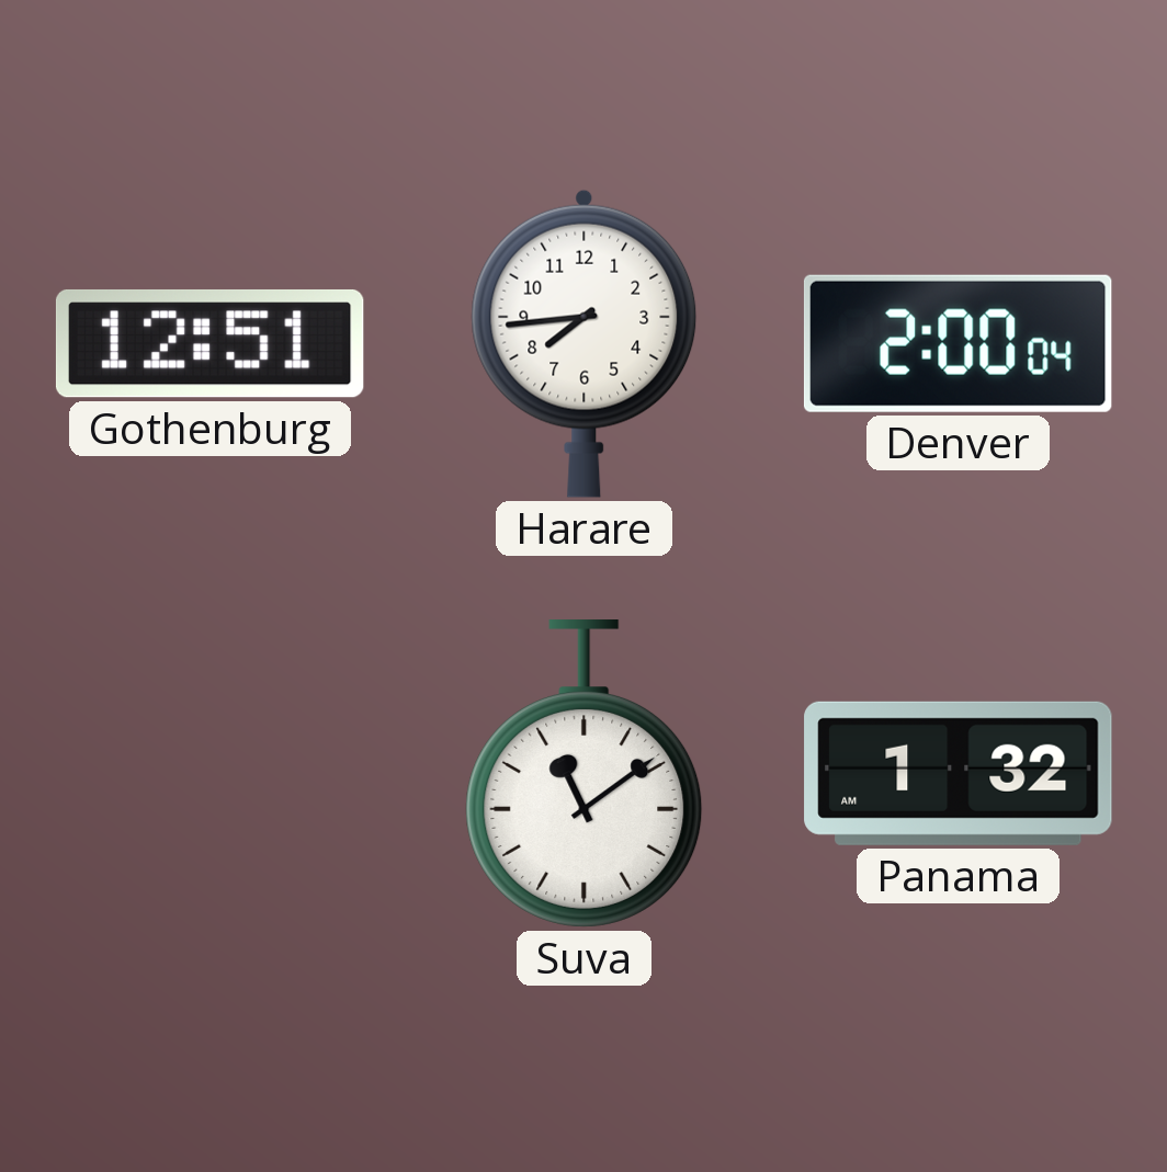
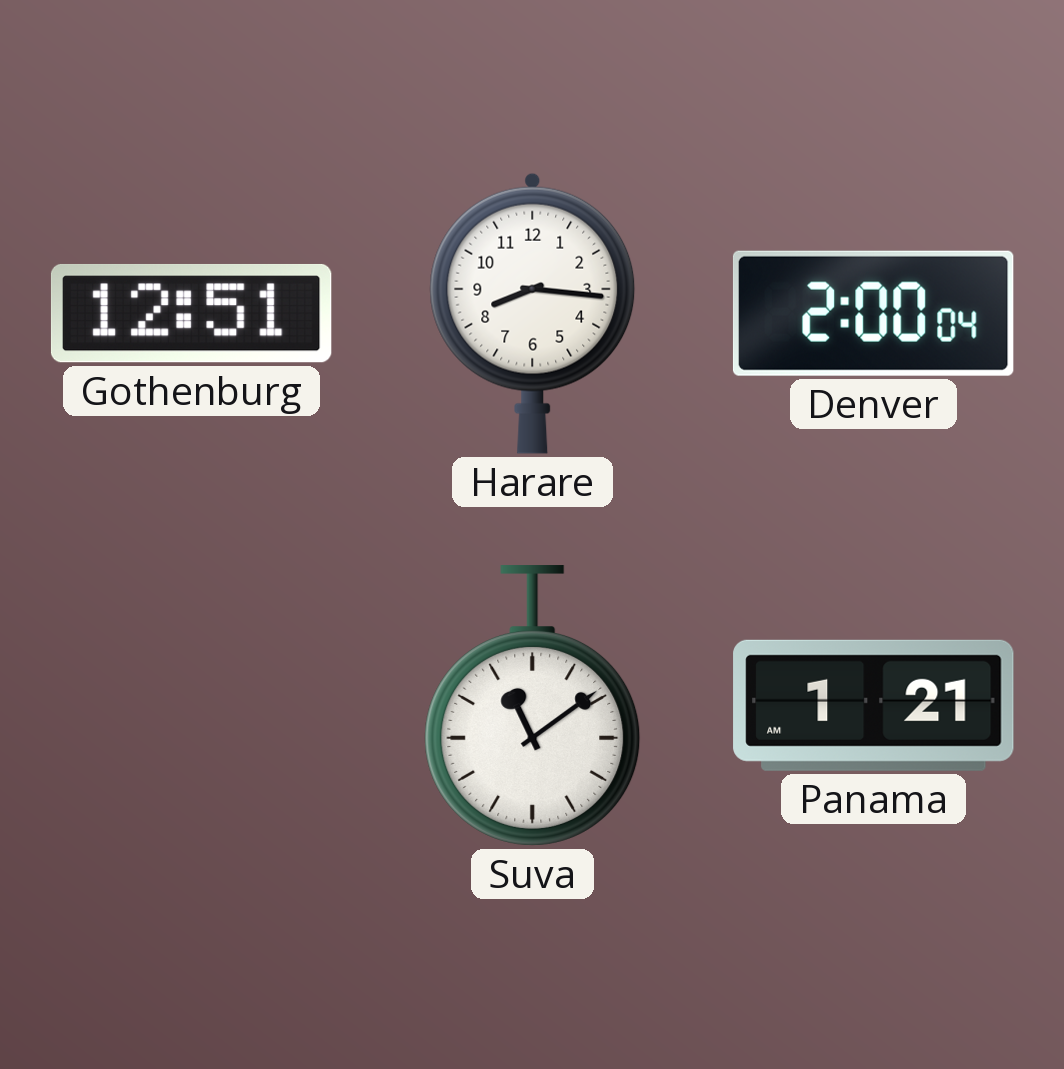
Harare: 7:44 -> 8:16 (533, 313)
Panama: 1:32 -> 1:21 (874, 705)
